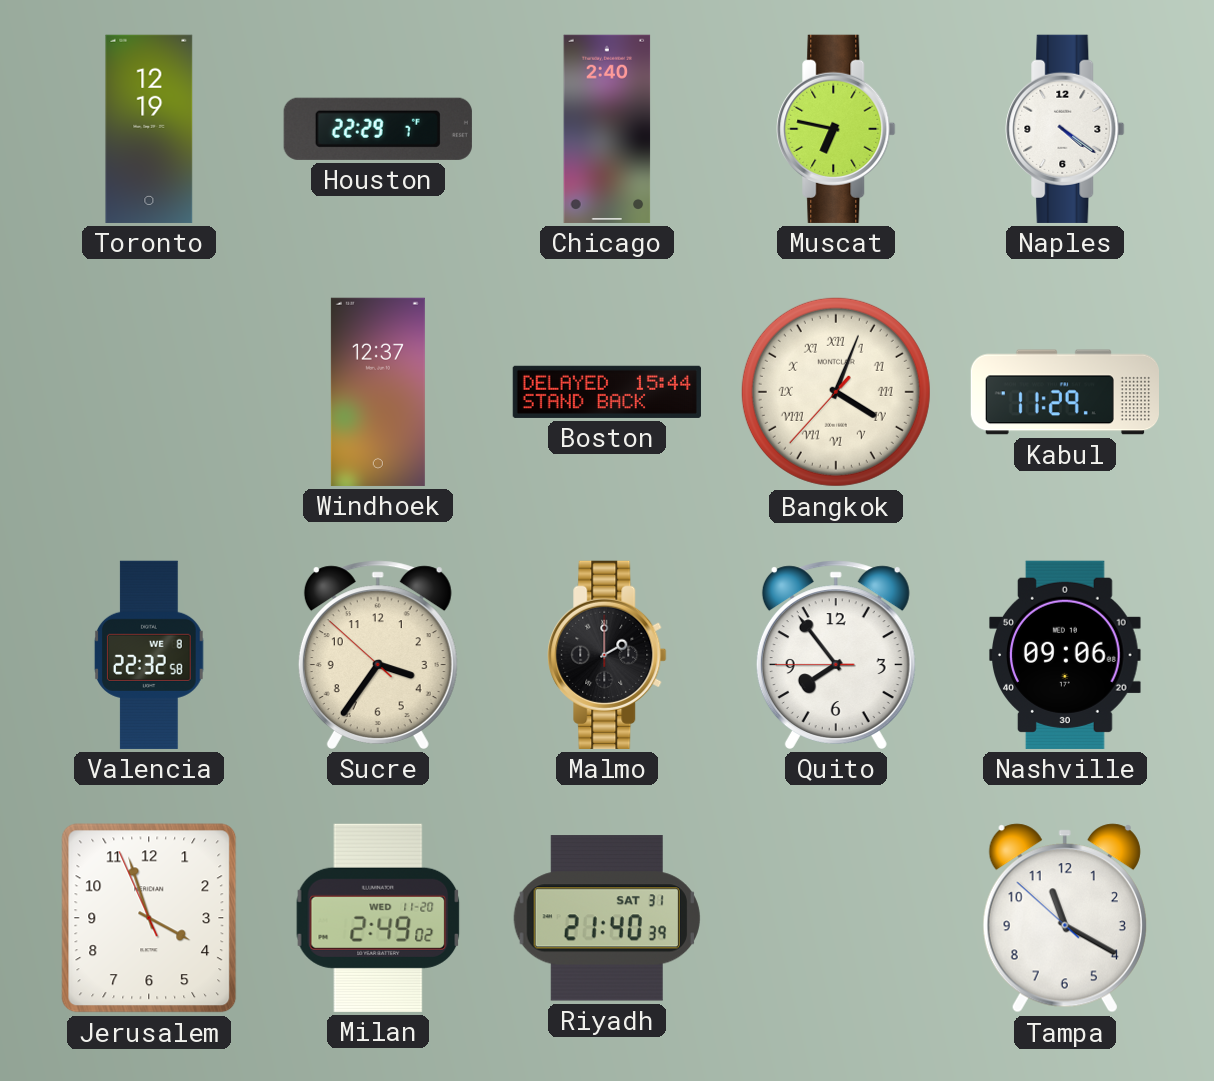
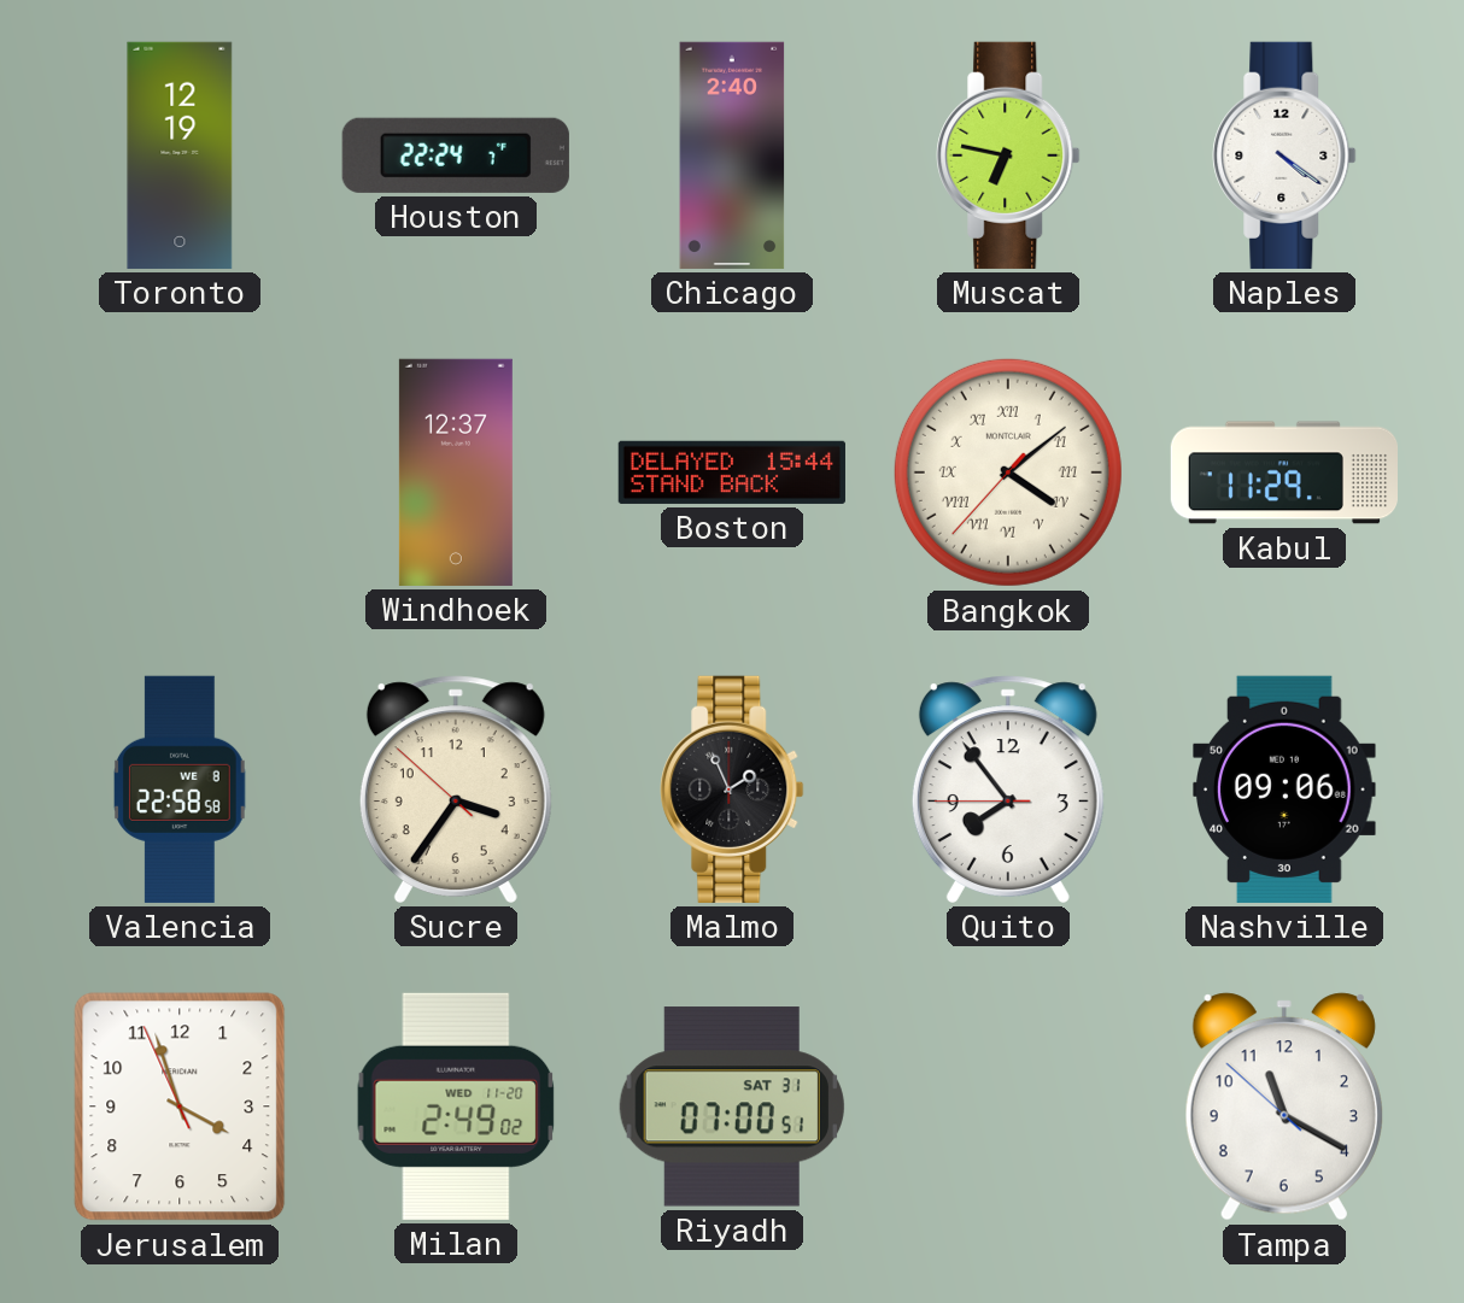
Houston: 22:29 -> 22:24 (456, 155)
Bangkok: 4:03 -> 4:08 (1008, 473)
Valencia: 22:32 -> 22:58 (181, 790)
Malmo: 2:00 -> 1:56 (732, 790)
Riyadh: 21:40 -> 07:00 (732, 1107)
